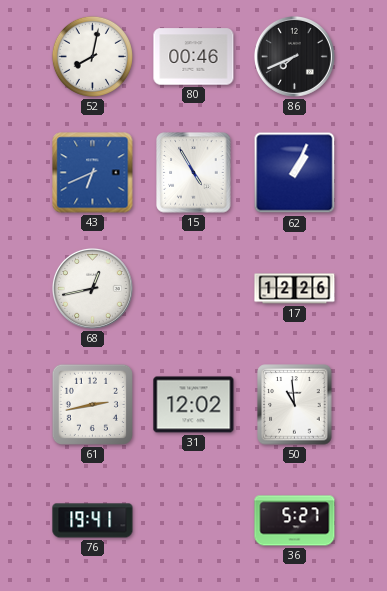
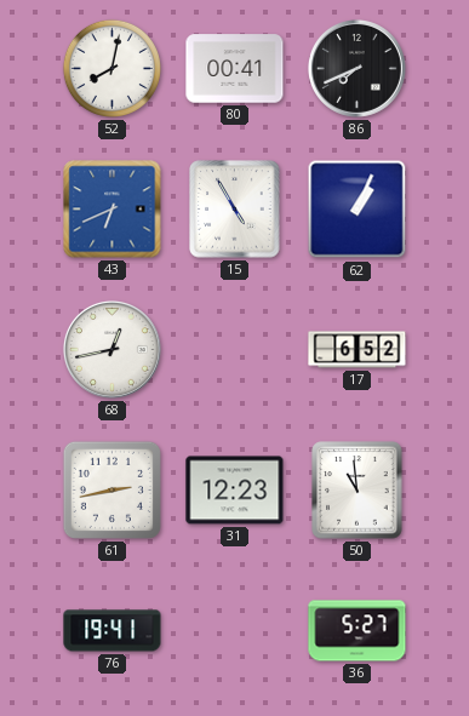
80: 00:46 -> 00:41 (235, 69)
17: 12:26 -> 6:52 (358, 350)
31: 12:02 -> 12:23 (235, 491)
